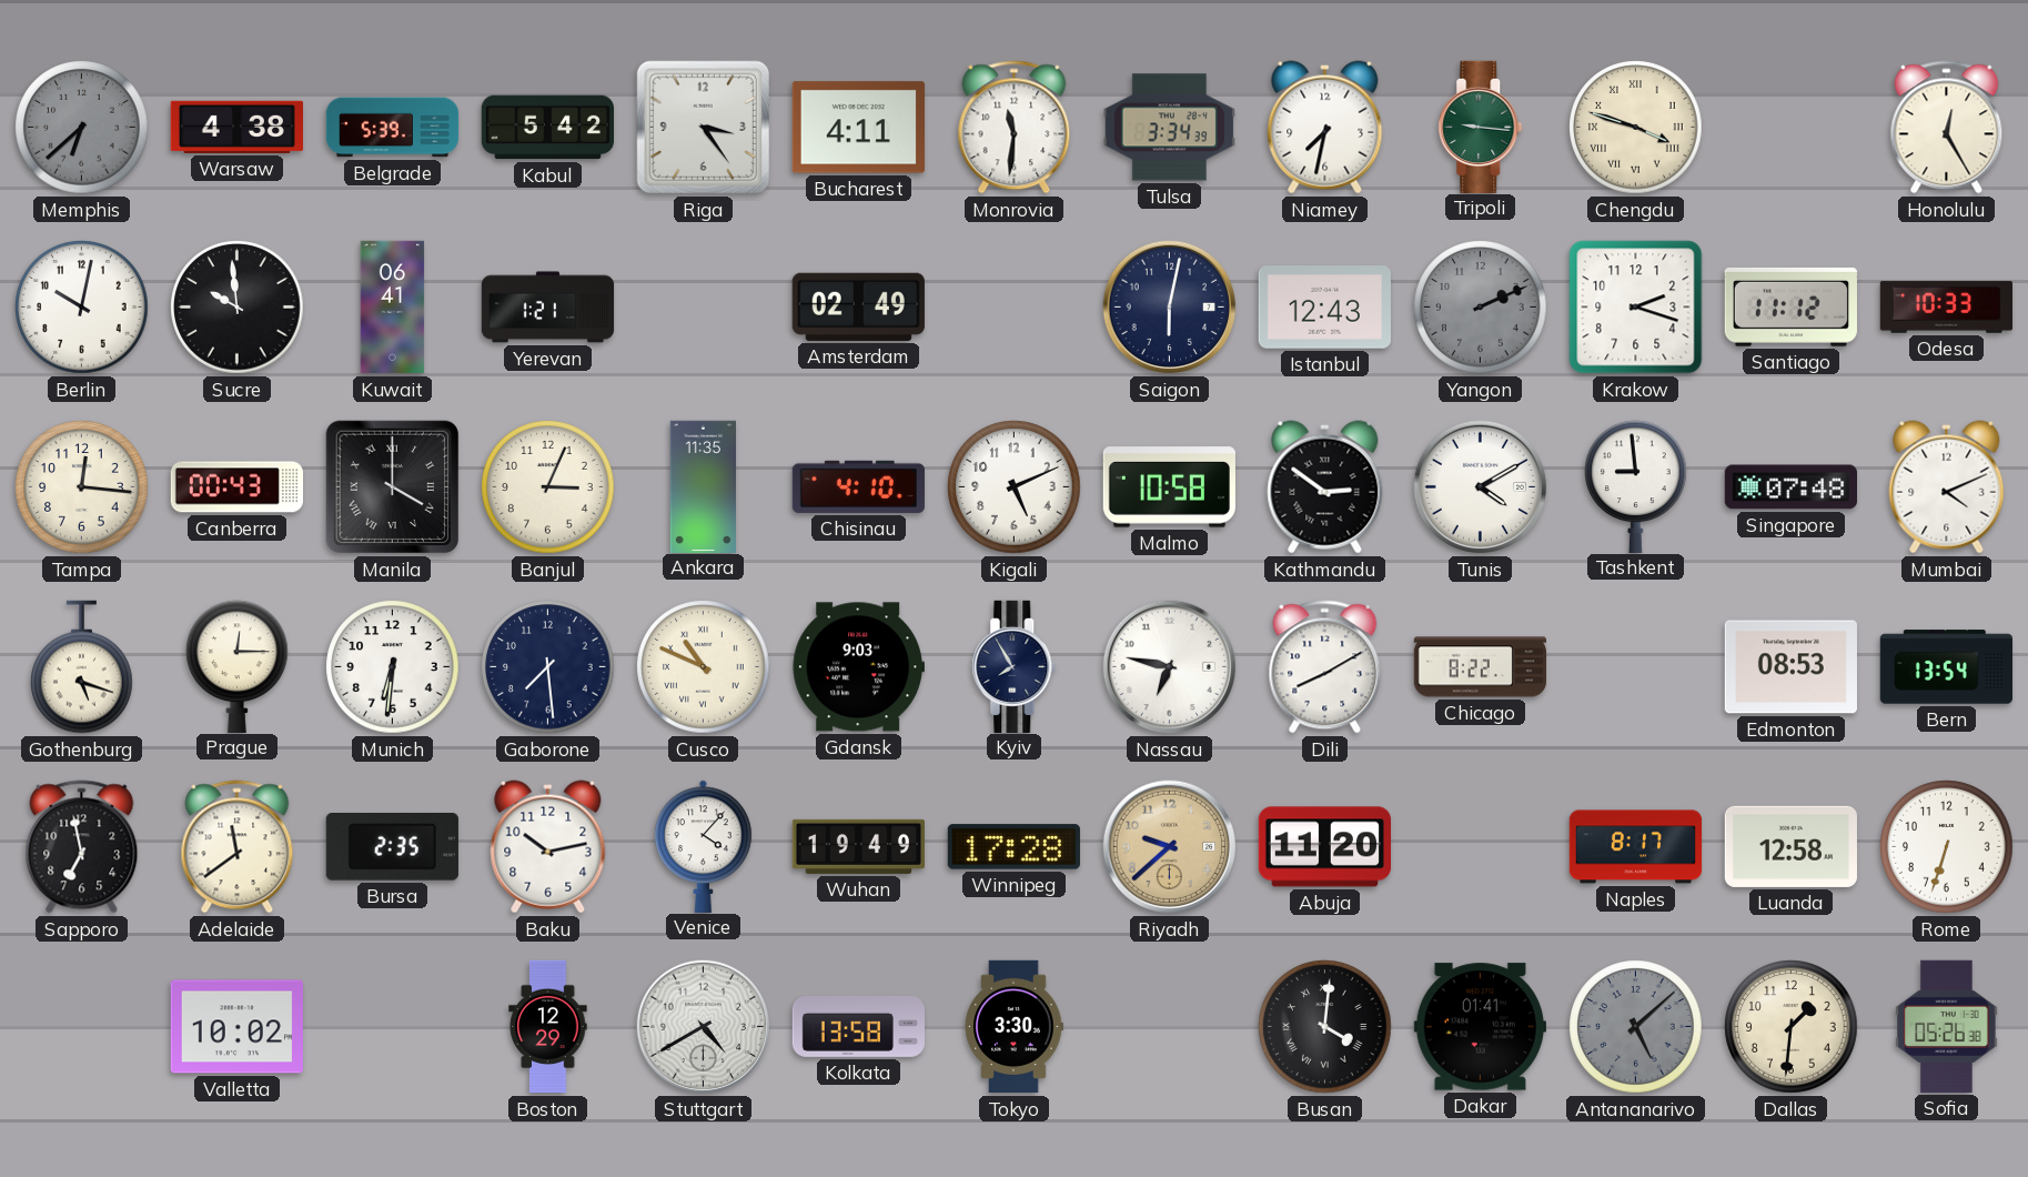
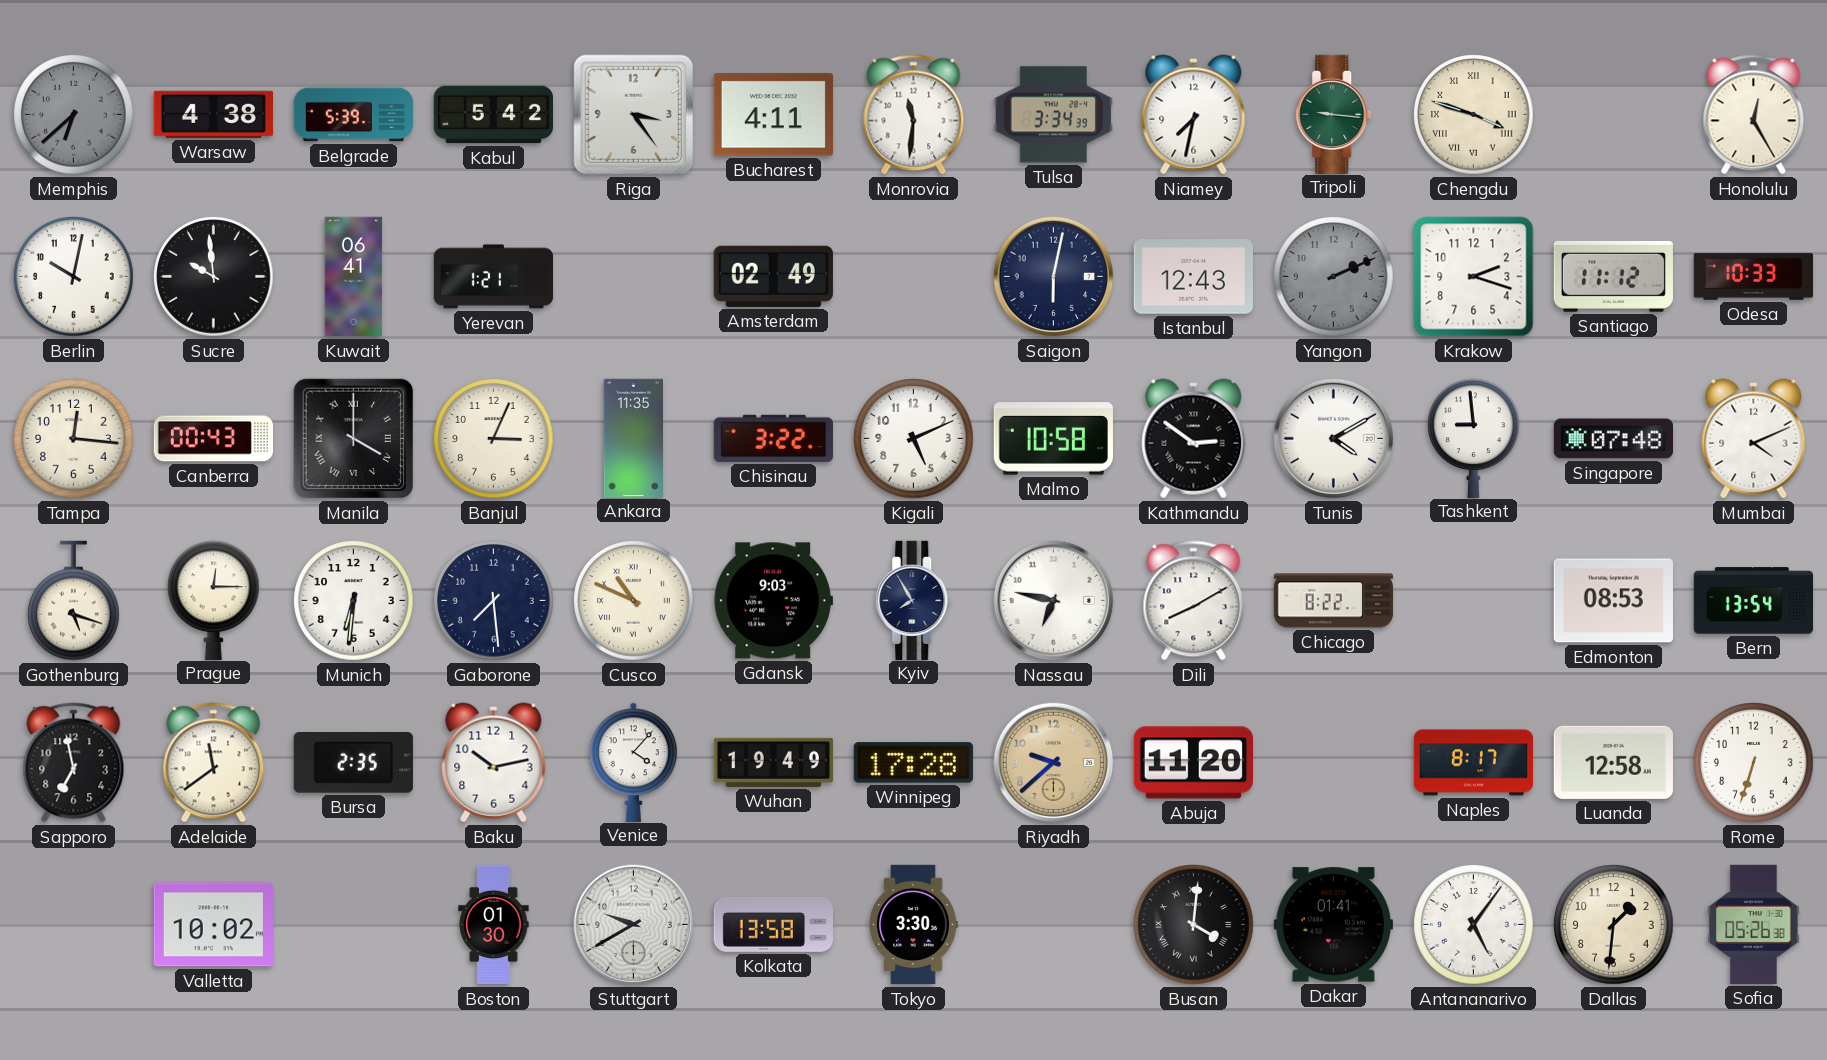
Chisinau: 4:10 -> 3:22 (773, 438)
Boston: 12:29 -> 01:30 (494, 925)
Stuttgart: 4:40 -> 9:40 (634, 925)
Antananarivo: 5:08 -> 5:06 (1474, 925)
Antananarivo dial: grey -> white (1474, 925)
